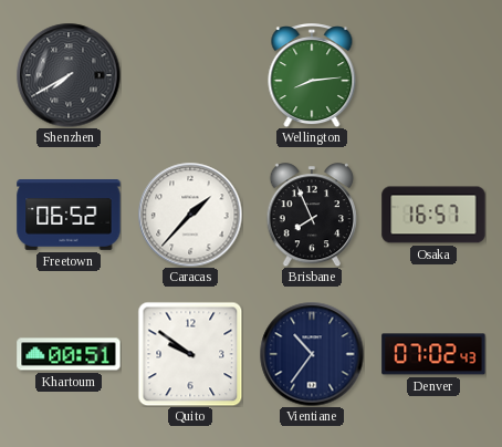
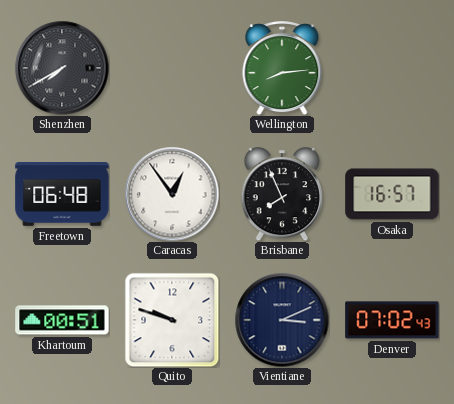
Freetown: 06:52 -> 06:48 (62, 194)
Caracas: 1:37 -> 12:54 (172, 194)
Quito: 9:51 -> 9:48 (172, 320)
Vientiane: 10:36 -> 3:11 (282, 320)
